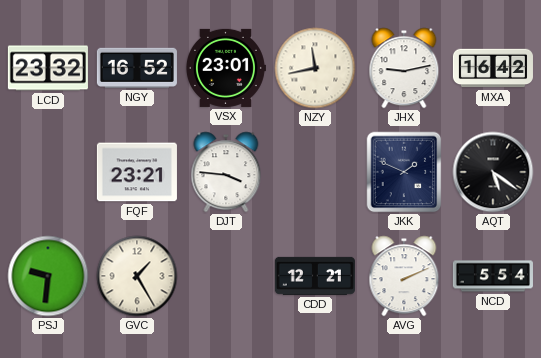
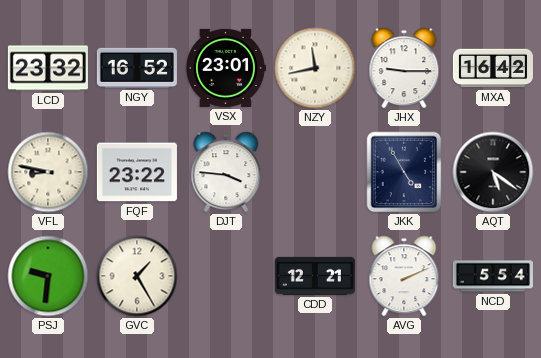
JHX: 9:13 -> 9:15 (404, 68)
VFL: none -> 8:47 (48, 172)
FQF: 23:21 -> 23:22 (137, 172)
JKK: 1:49 -> 4:55 (404, 172)
